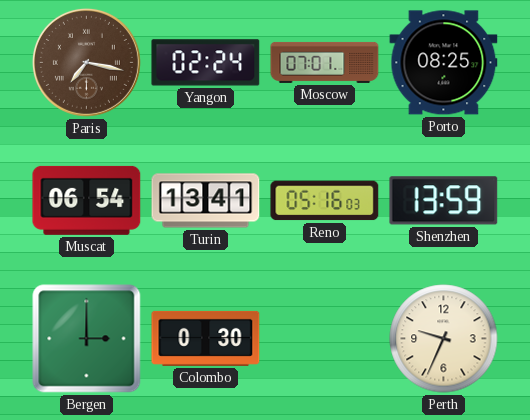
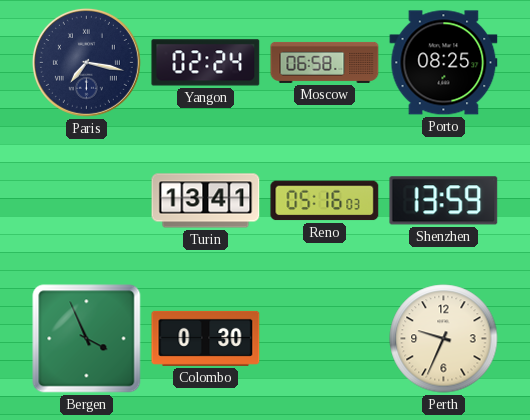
Paris dial: brown -> navy (86, 62)
Moscow: 07:01 -> 06:58 (325, 62)
Muscat: 06:54 -> none (87, 200)
Bergen: 3:00 -> 3:56 (87, 339)
